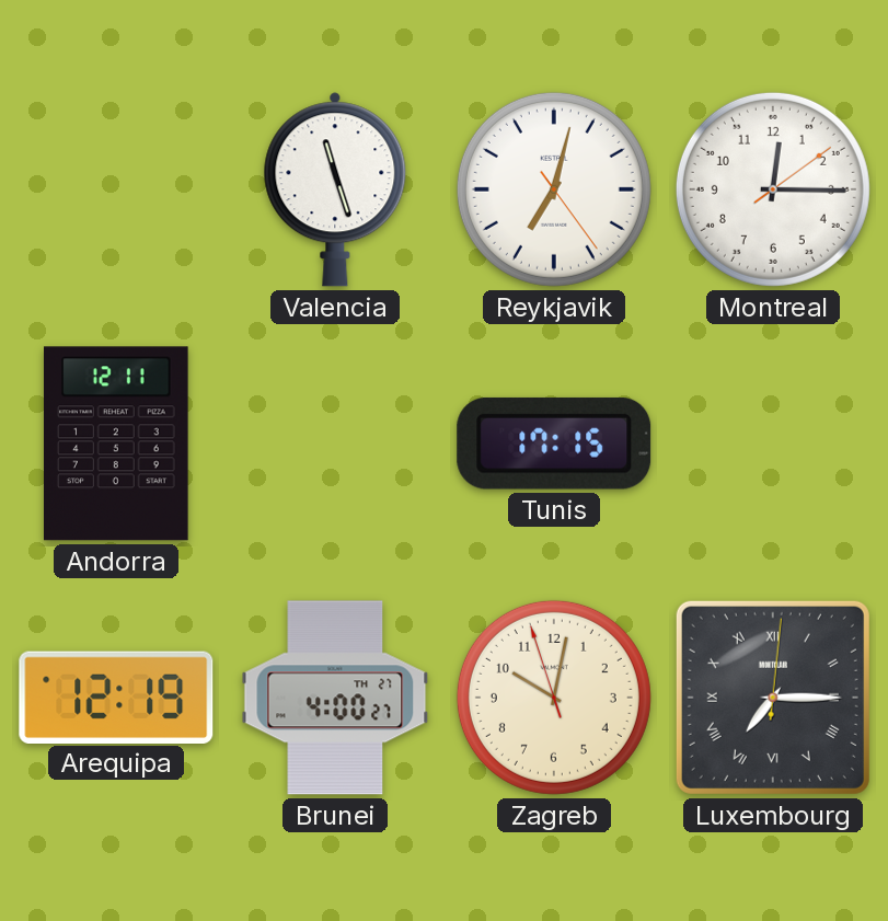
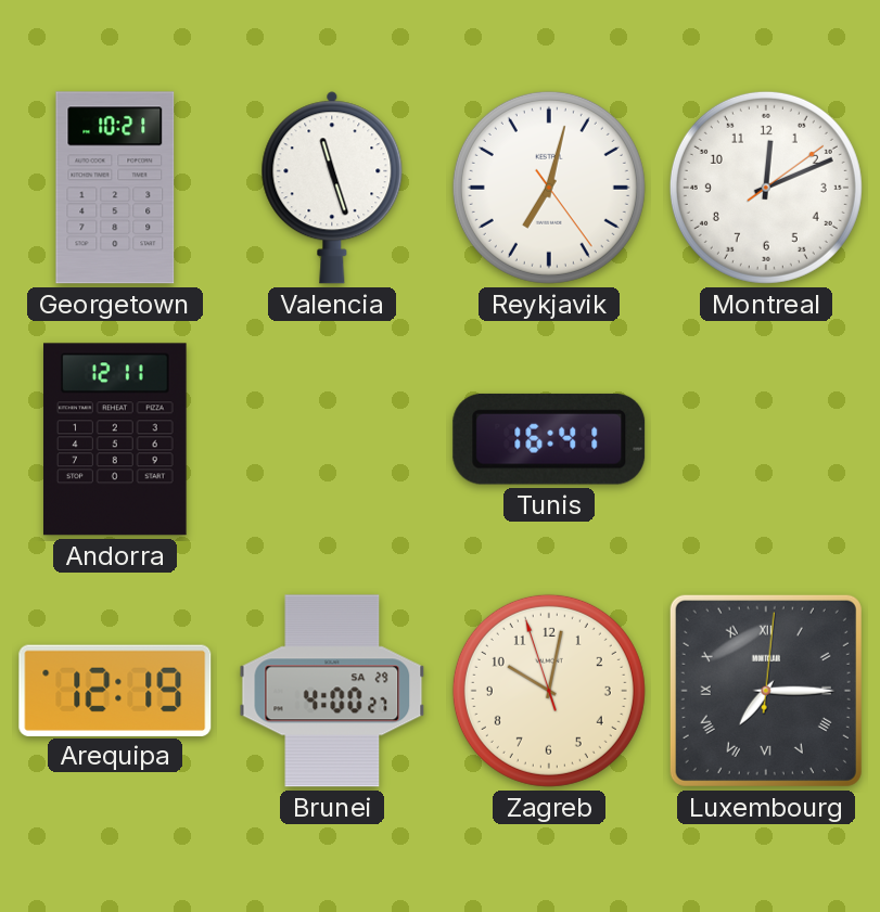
Georgetown: none -> 10:21 (115, 188)
Montreal: 12:15 -> 12:11 (766, 188)
Tunis: 17:15 -> 16:41 (549, 439)
Brunei date: TH 27 -> SA 29 (332, 691)
